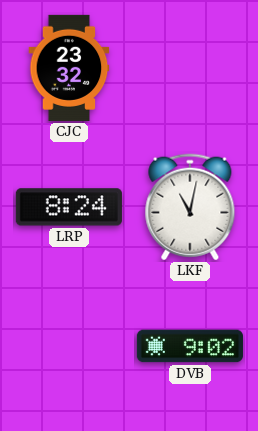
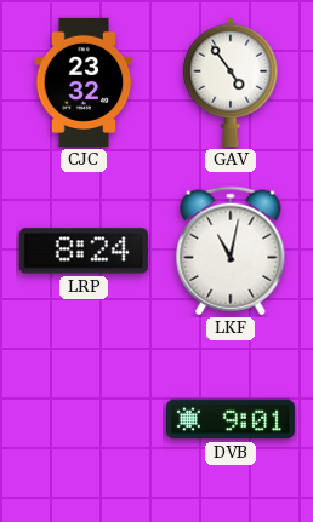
GAV: none -> 4:54 (231, 82)
DVB: 9:02 -> 9:01 (231, 419)
